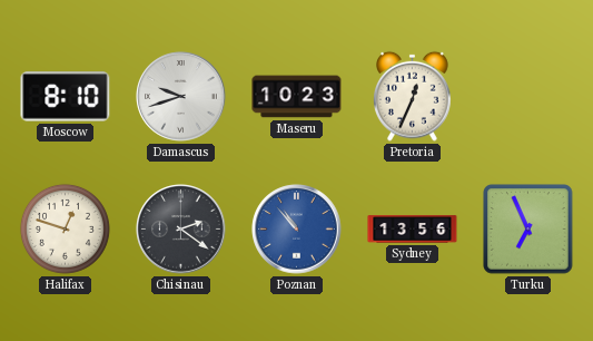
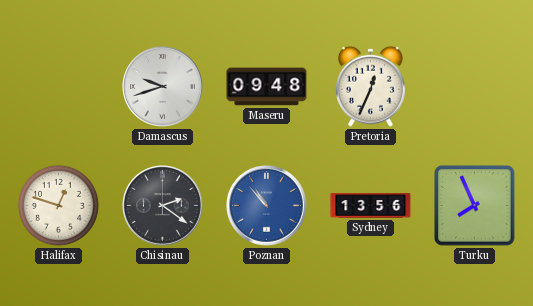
Moscow: 8:10 -> none (66, 97)
Maseru: 10:23 -> 09:48 (267, 87)
Turku: 6:56 -> 7:56 (475, 206)
